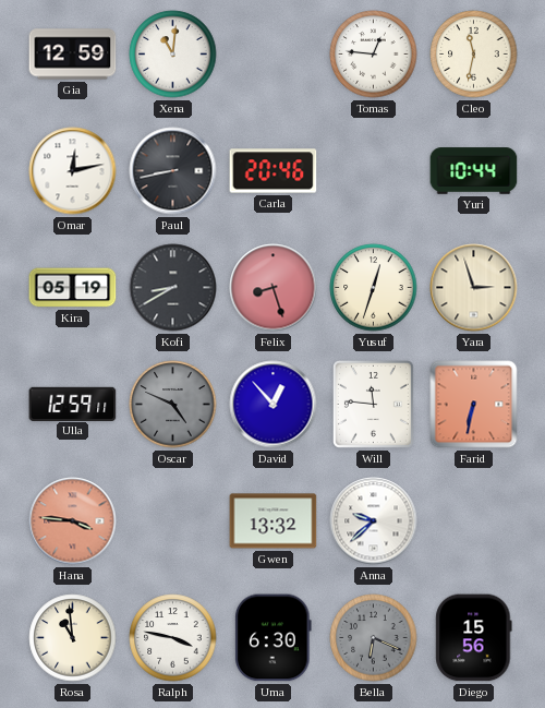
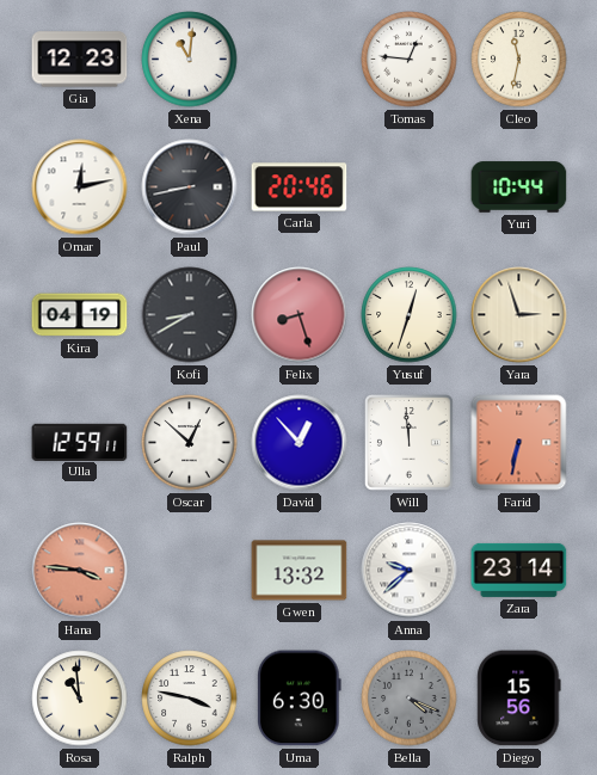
Gia: 12:59 -> 12:23 (80, 60)
Kira: 05:19 -> 04:19 (80, 315)
Oscar: 4:49 -> 12:52 (190, 443)
Oscar dial: grey -> white (190, 443)
Will: 11:46 -> 11:59 (408, 442)
Zara: none -> 23:14 (519, 570)
Bella: 6:19 -> 4:19 (410, 699)
